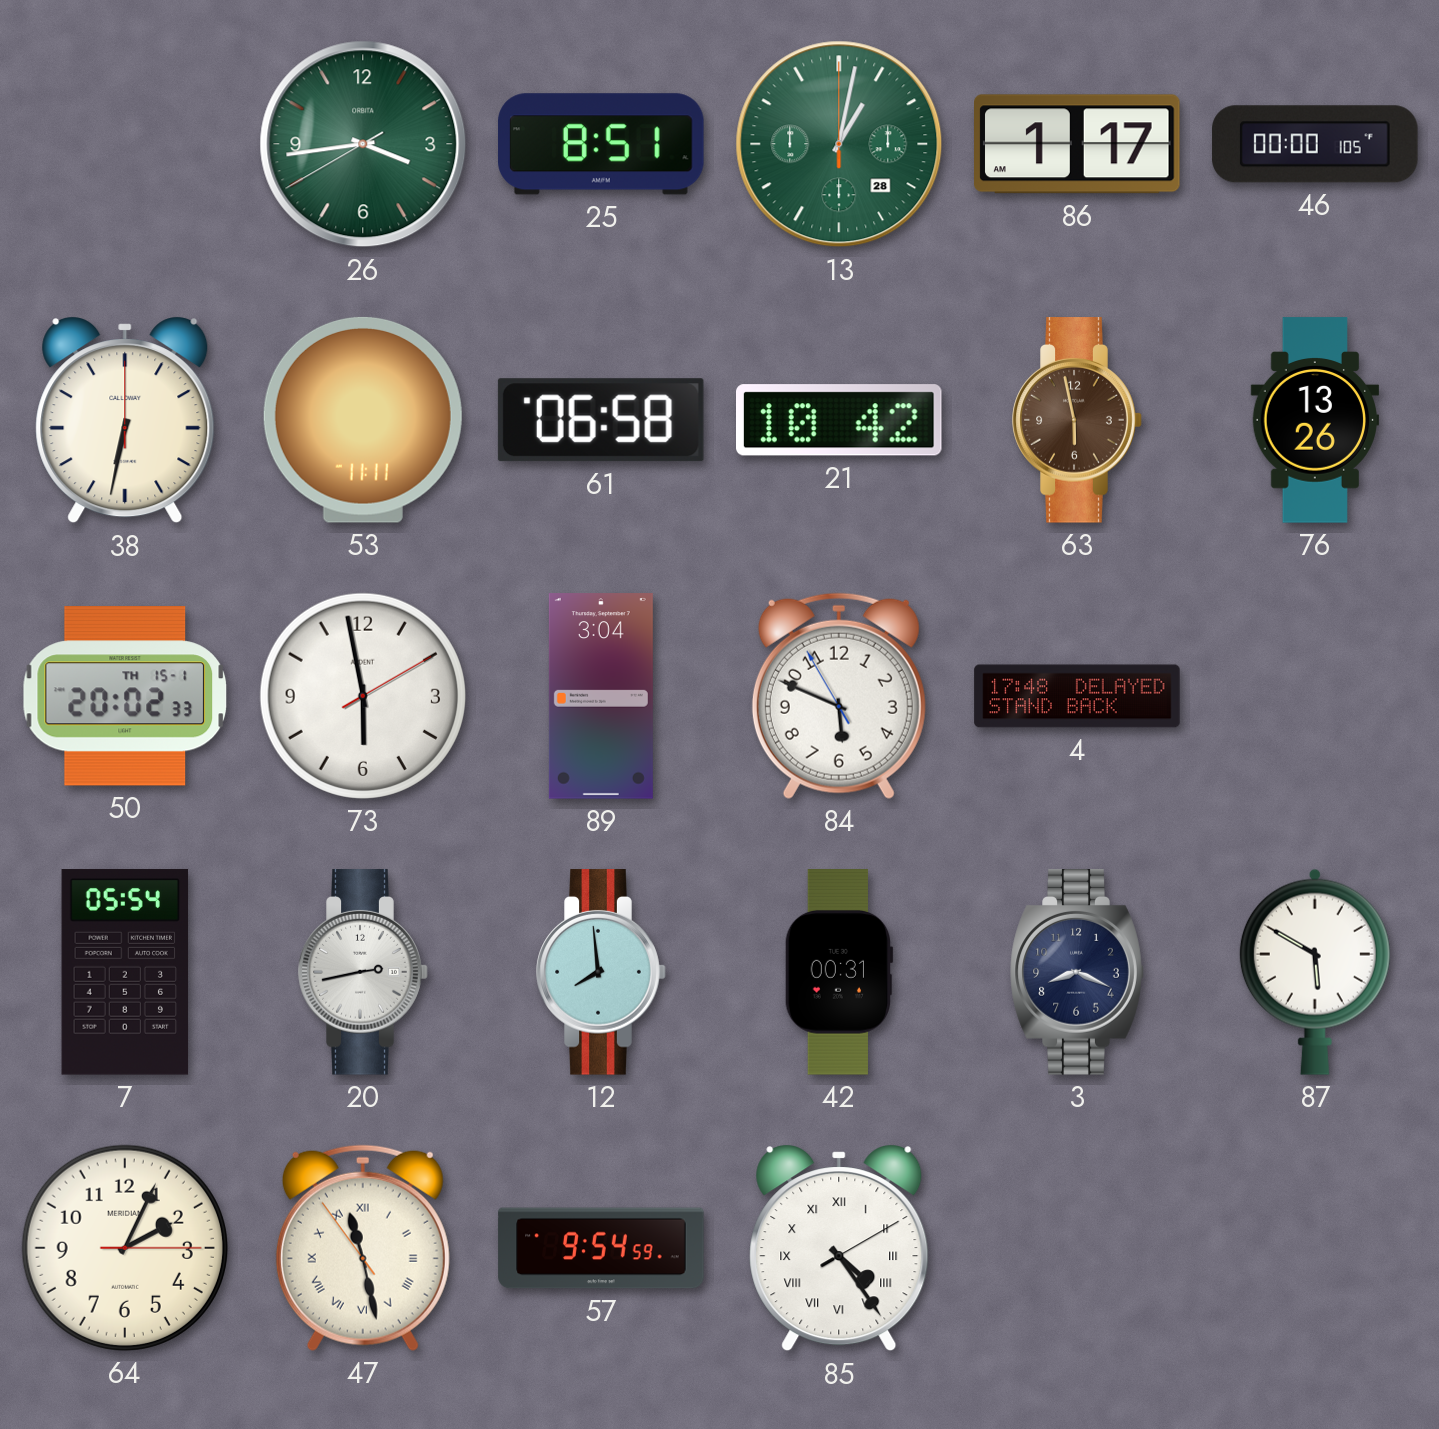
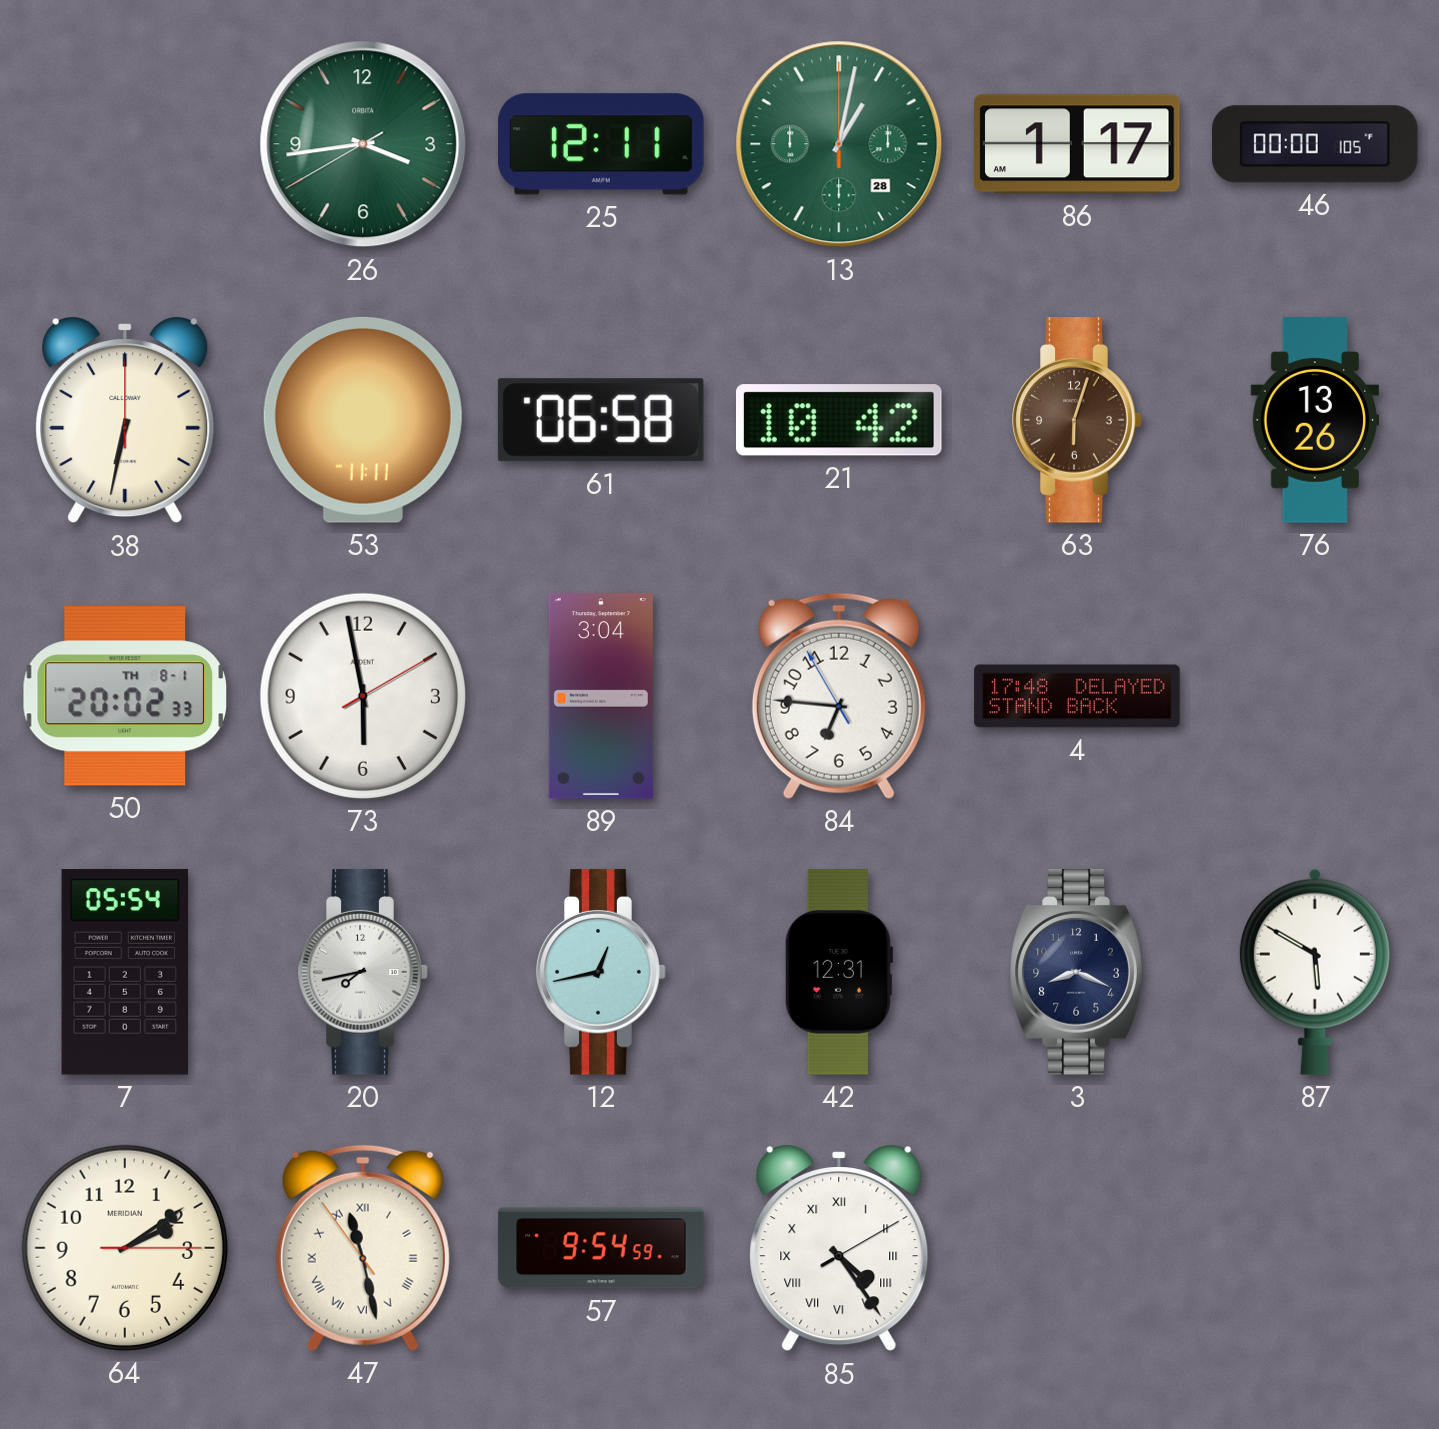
25: 8:51 -> 12:11 (601, 144)
63: 5:58 -> 6:03 (1077, 420)
50 date: TH 15-1 -> TH 8-1 (125, 697)
84: 5:48 -> 6:45 (839, 696)
20: 2:43 -> 7:43 (363, 972)
12: 7:59 -> 12:43 (601, 972)
42: 00:31 -> 12:31 (839, 972)
64: 2:04 -> 2:09 (125, 1248)
